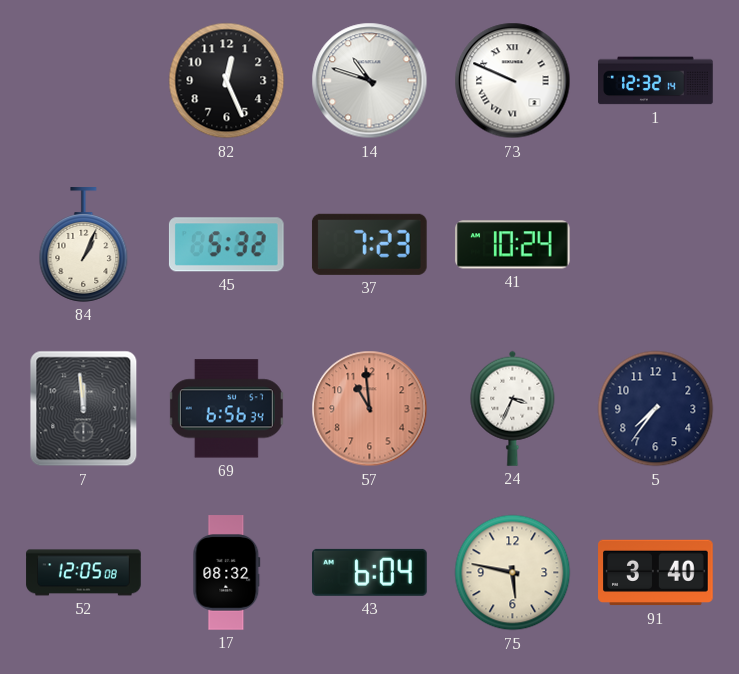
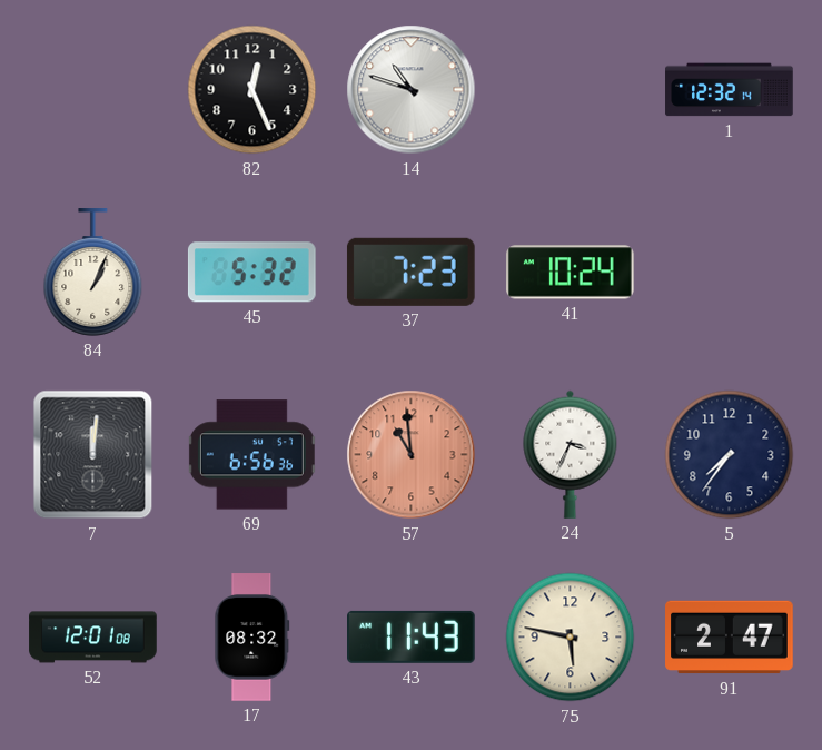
73: 9:49 -> none (513, 81)
7: 11:59 -> 12:01 (93, 455)
69: 6:56:34 -> 6:56:36 (251, 455)
52: 12:05 -> 12:01 (93, 638)
43: 6:04 -> 11:43 (412, 636)
91: 3:40 -> 2:47 (730, 638)
